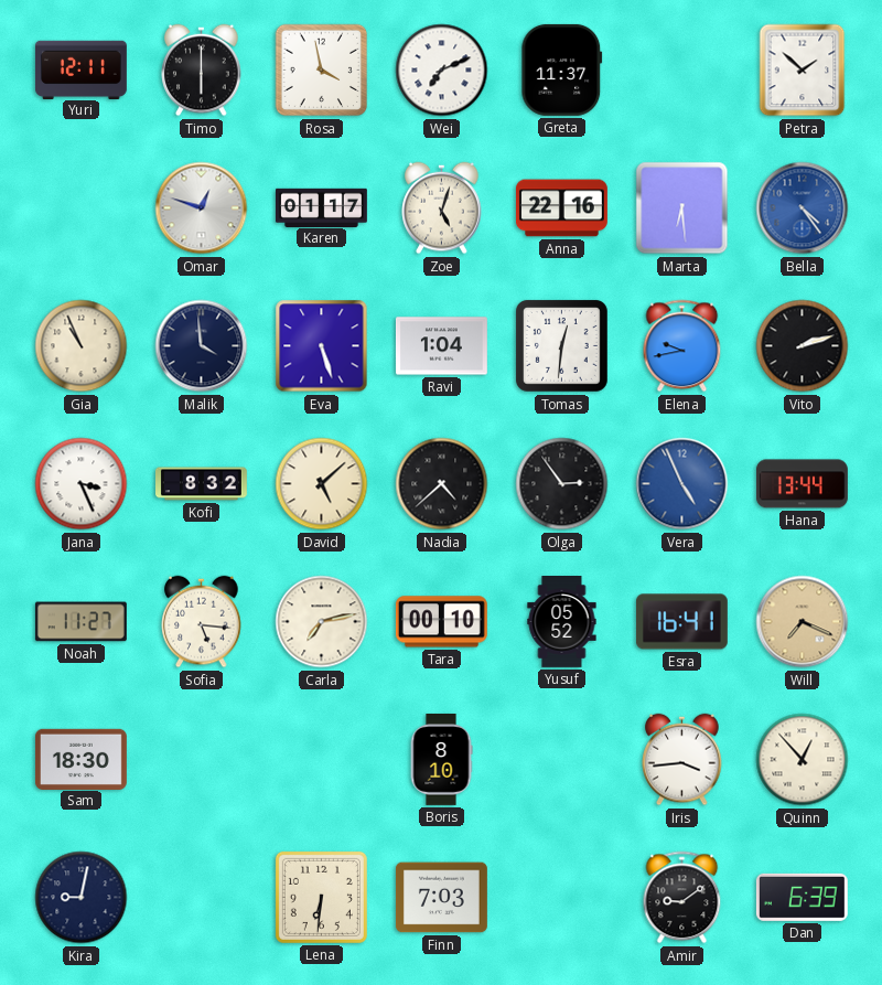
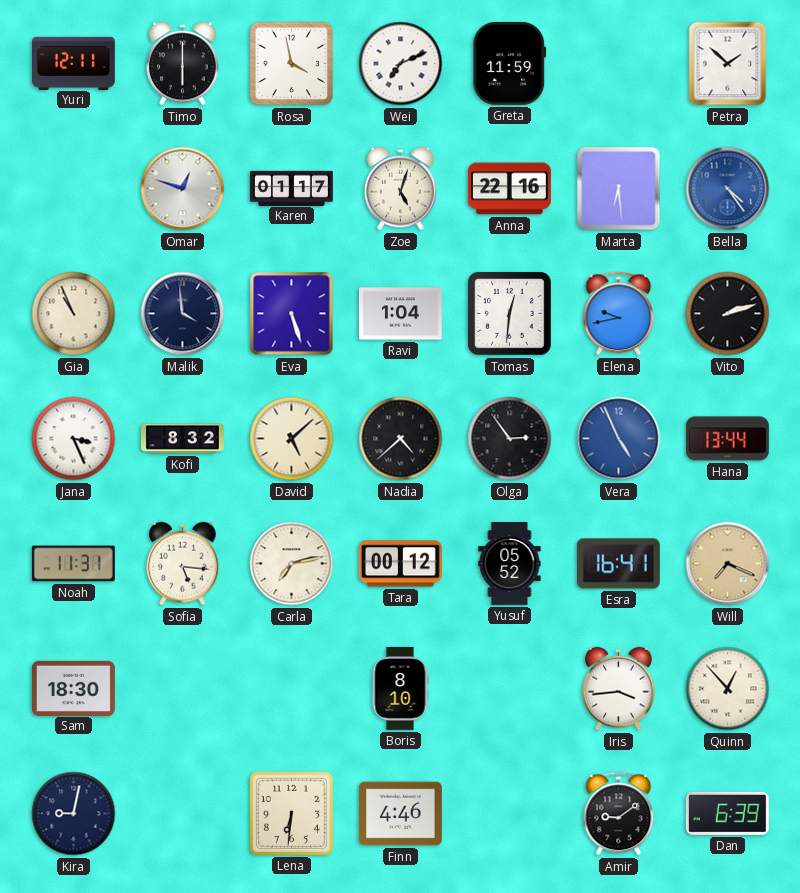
Greta: 11:37 -> 11:59 (510, 63)
Noah: 11:27 -> 11:31 (73, 564)
Tara: 00:10 -> 00:12 (400, 564)
Finn: 7:03 -> 4:46 (400, 814)
